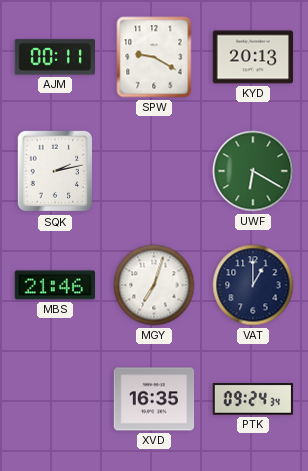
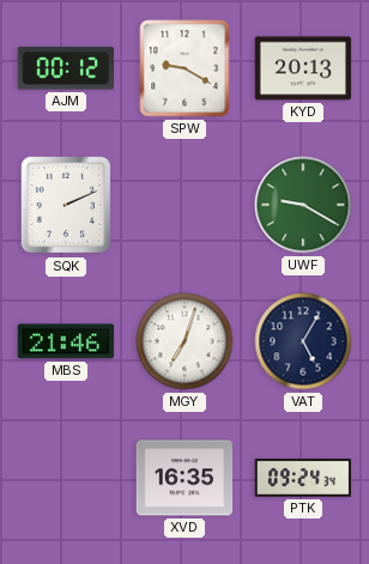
AJM: 00:11 -> 00:12 (65, 68)
SQK: 2:13 -> 2:11 (66, 205)
UWF: 6:20 -> 9:20 (303, 205)
VAT: 1:00 -> 5:05 (303, 341)
